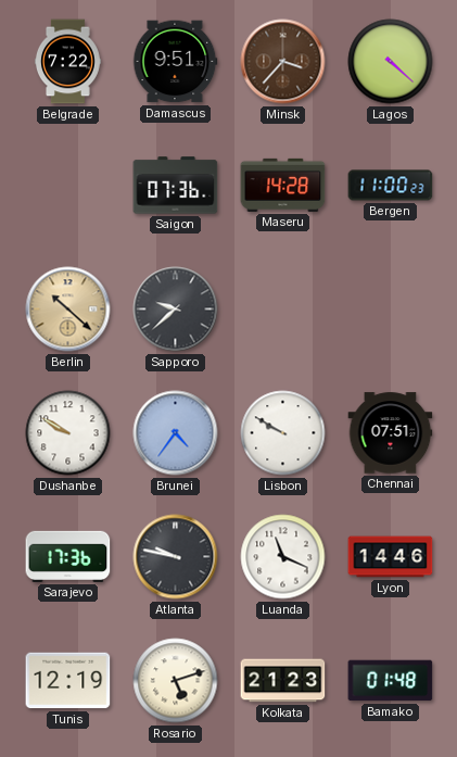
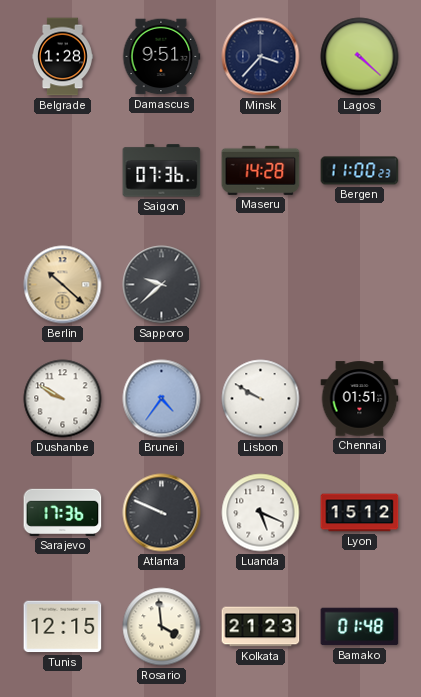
Belgrade: 7:22 -> 1:28 (62, 57)
Minsk dial: brown -> navy (261, 57)
Chennai: 07:51 -> 01:51 (360, 399)
Atlanta: 9:47 -> 9:49 (162, 513)
Luanda: 11:19 -> 5:19 (261, 513)
Lyon: 14:46 -> 15:12 (360, 513)
Tunis: 12:19 -> 12:15 (63, 627)
Rosario: 5:12 -> 3:59 (162, 627)
